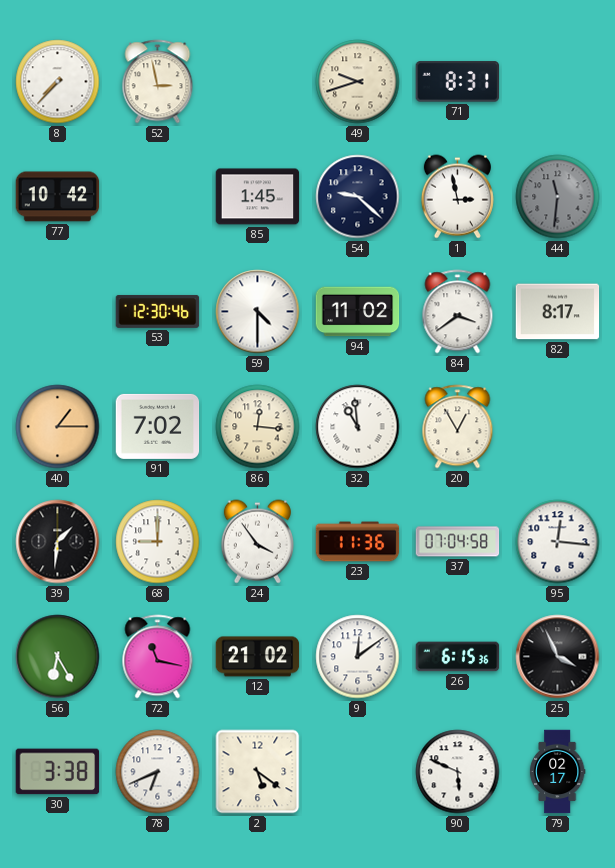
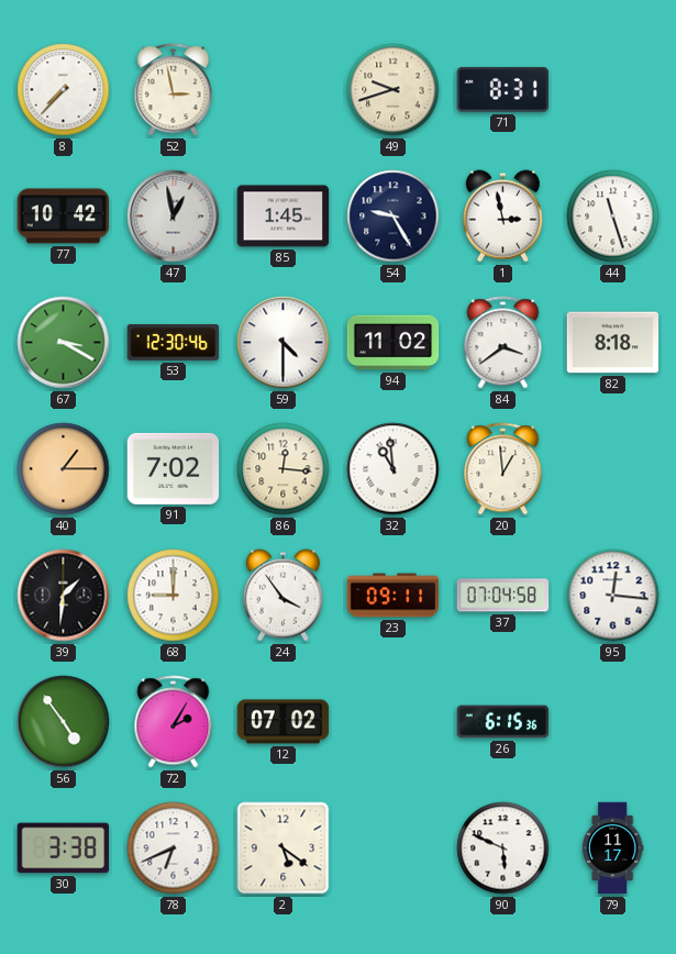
47: none -> 12:58 (174, 217)
54: 9:22 -> 9:25 (394, 217)
44: 11:31 -> 11:27 (613, 217)
44 dial: grey -> white (613, 217)
67: none -> 3:20 (64, 343)
82: 8:17 -> 8:18 (613, 343)
20: 12:55 -> 12:59 (503, 469)
23: 11:36 -> 09:11 (394, 596)
56: 6:25 -> 4:54 (64, 722)
72: 11:17 -> 2:05 (174, 722)
12: 21:02 -> 07:02 (284, 722)
9: 12:09 -> none (358, 657)
25: 3:56 -> none (558, 657)
79: 02:17 -> 11:17 (612, 848)
